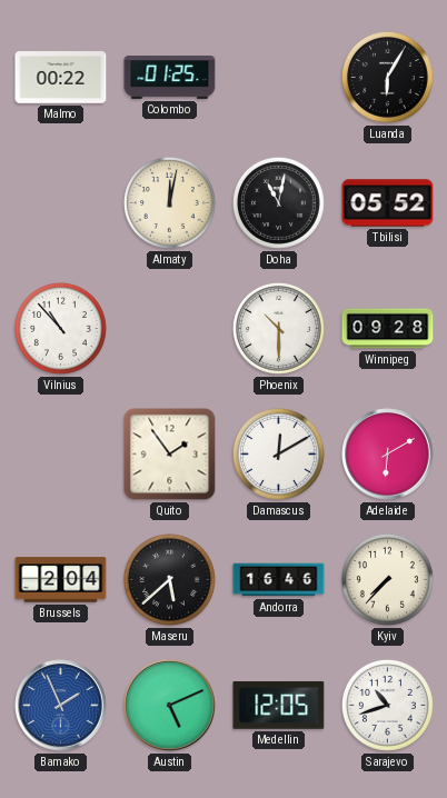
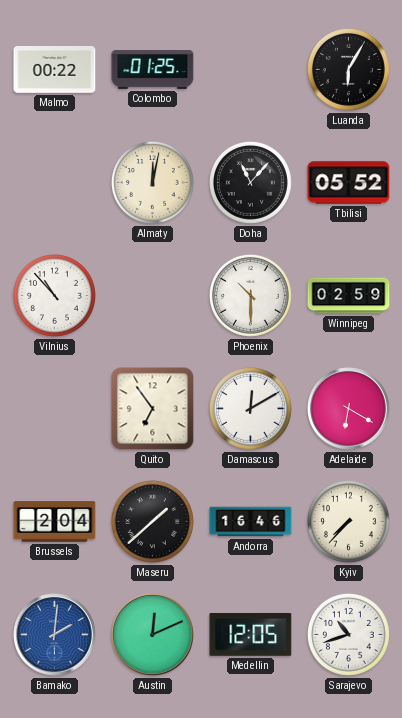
Doha: 11:02 -> 11:07 (250, 182)
Winnipeg: 09:28 -> 02:59 (349, 296)
Quito: 1:54 -> 6:54 (153, 409)
Adelaide: 6:10 -> 6:20 (349, 409)
Maseru: 5:38 -> 1:38 (152, 521)
Bamako: 1:56 -> 2:01 (55, 635)
Austin: 5:11 -> 12:11 (153, 635)
